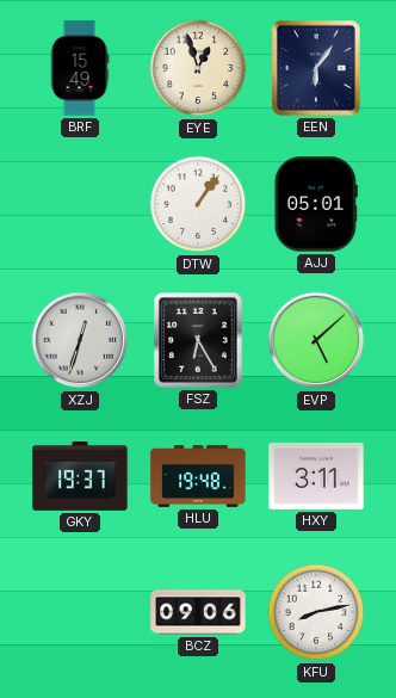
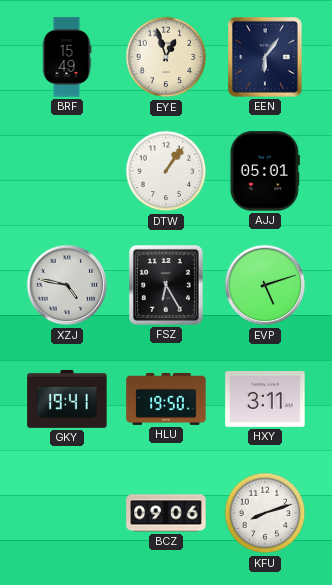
XZJ: 12:33 -> 4:47 (67, 285)
EVP: 5:08 -> 5:12 (265, 285)
GKY: 19:37 -> 19:41 (67, 399)
HLU: 19:48 -> 19:50 (166, 399)
KFU: 8:13 -> 8:12 (265, 513)
